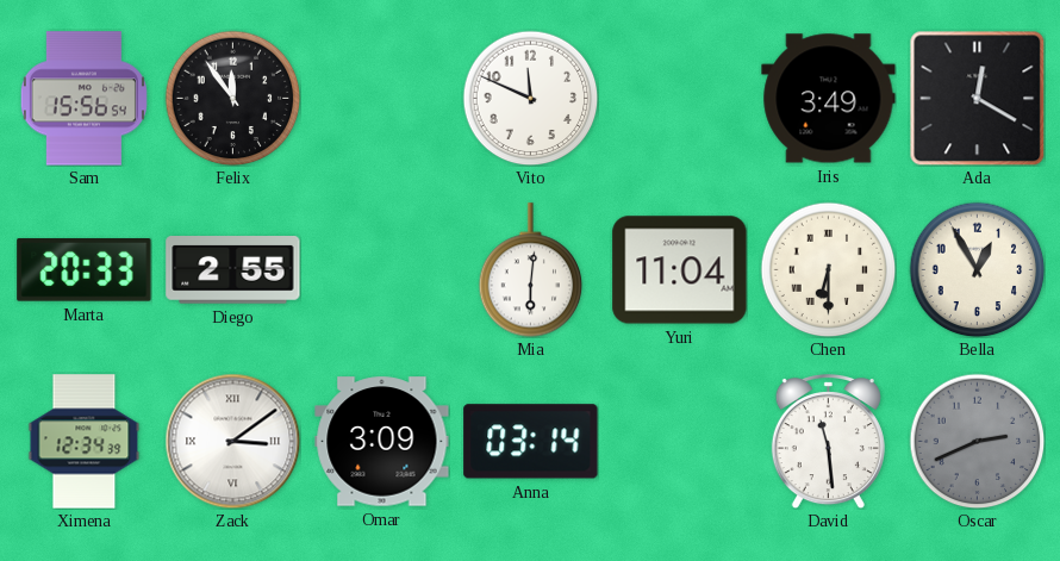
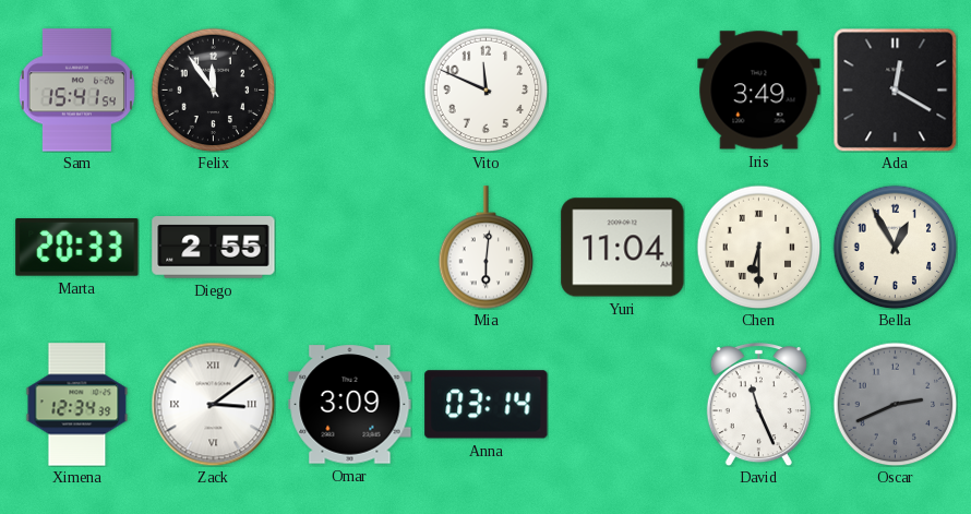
Sam: 15:56 -> 15:41 (76, 91)
David: 11:29 -> 11:26 (758, 405)
